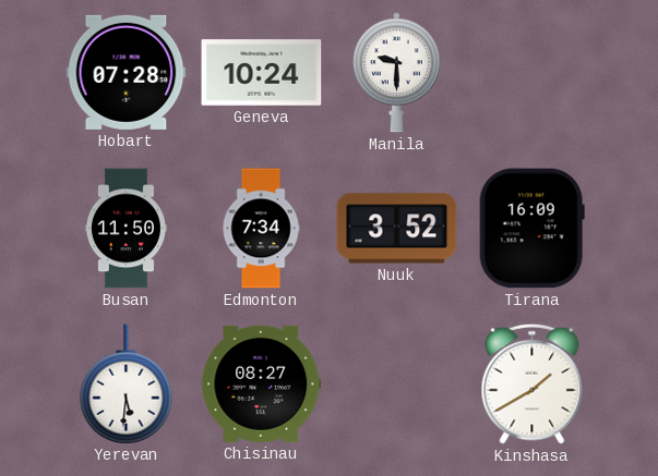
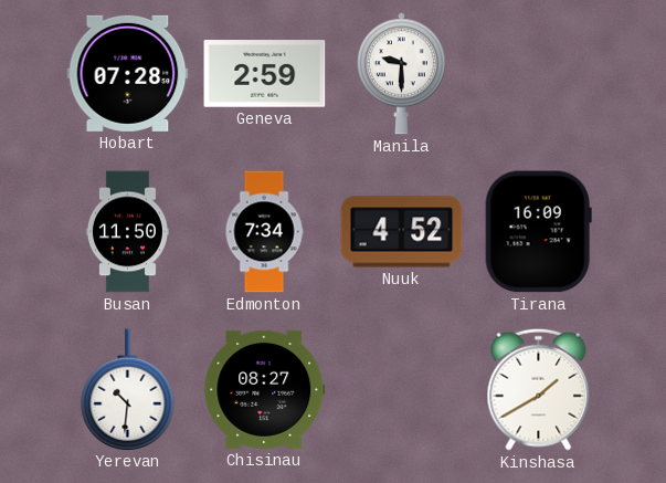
Geneva: 10:24 -> 2:59 (265, 74)
Nuuk: 3:52 -> 4:52 (402, 232)
Yerevan: 5:31 -> 10:31 (128, 389)
